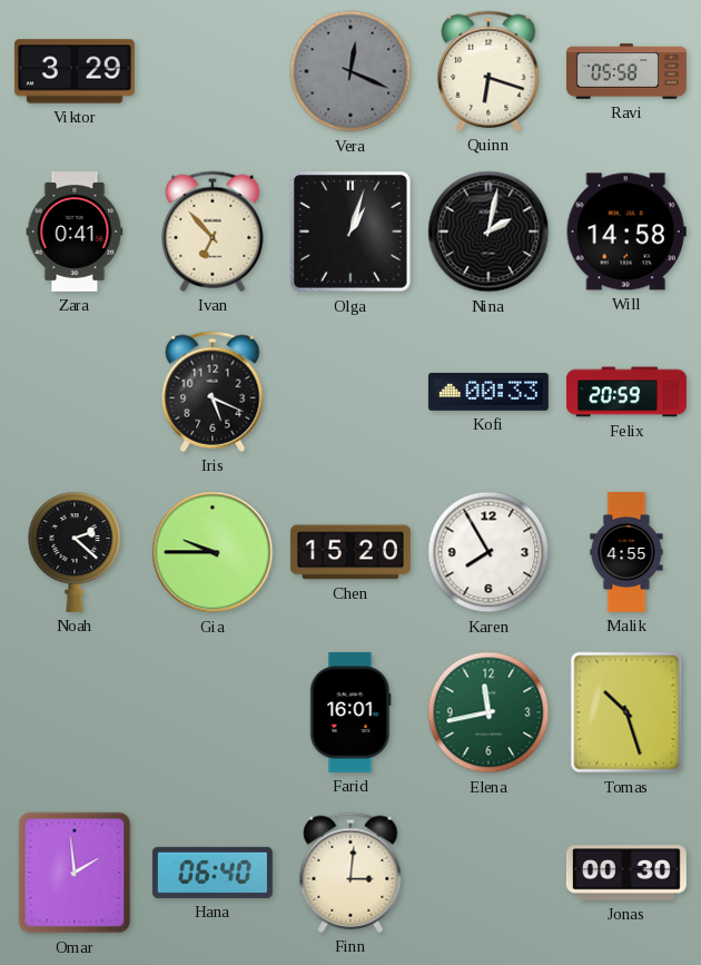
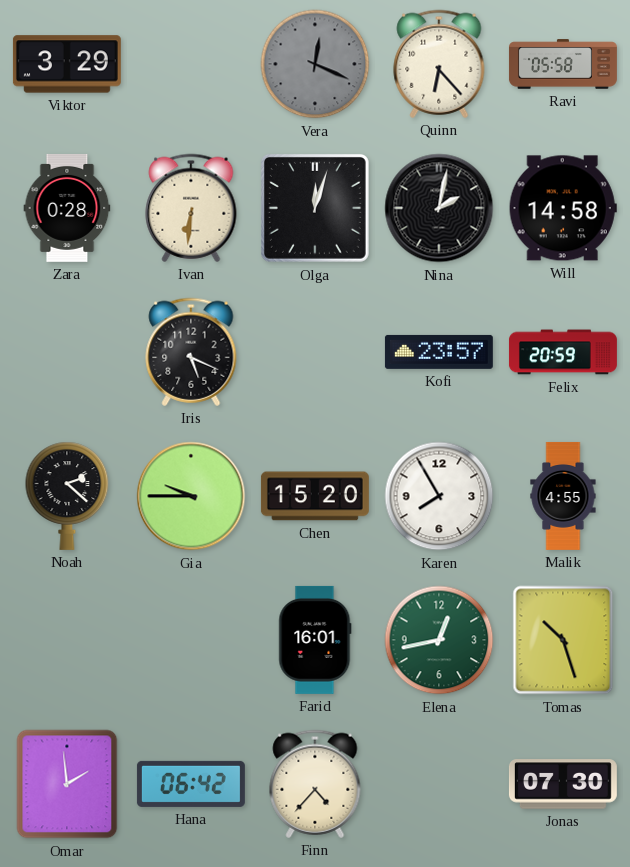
Quinn: 6:18 -> 6:23 (439, 64)
Zara: 0:41 -> 0:28 (67, 208)
Ivan: 6:53 -> 6:31 (191, 208)
Olga: 1:03 -> 12:03 (315, 208)
Kofi: 00:33 -> 23:57 (439, 352)
Elena: 11:43 -> 12:43 (439, 640)
Hana: 06:40 -> 06:42 (191, 784)
Finn: 3:01 -> 4:37 (315, 784)
Jonas: 00:30 -> 07:30 (563, 784)
